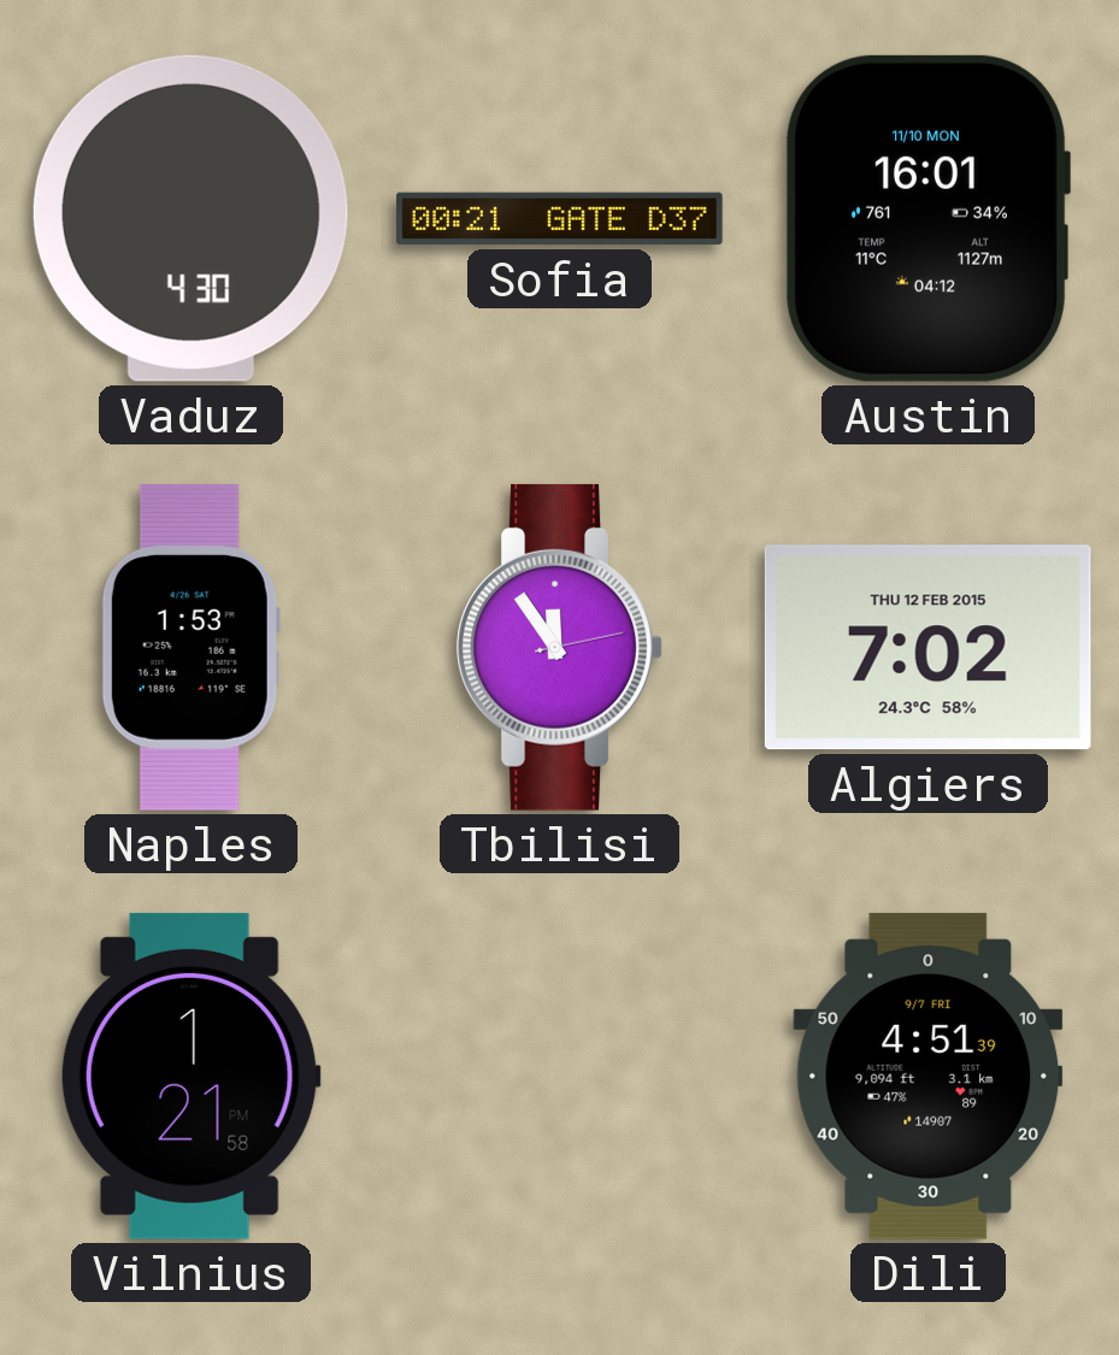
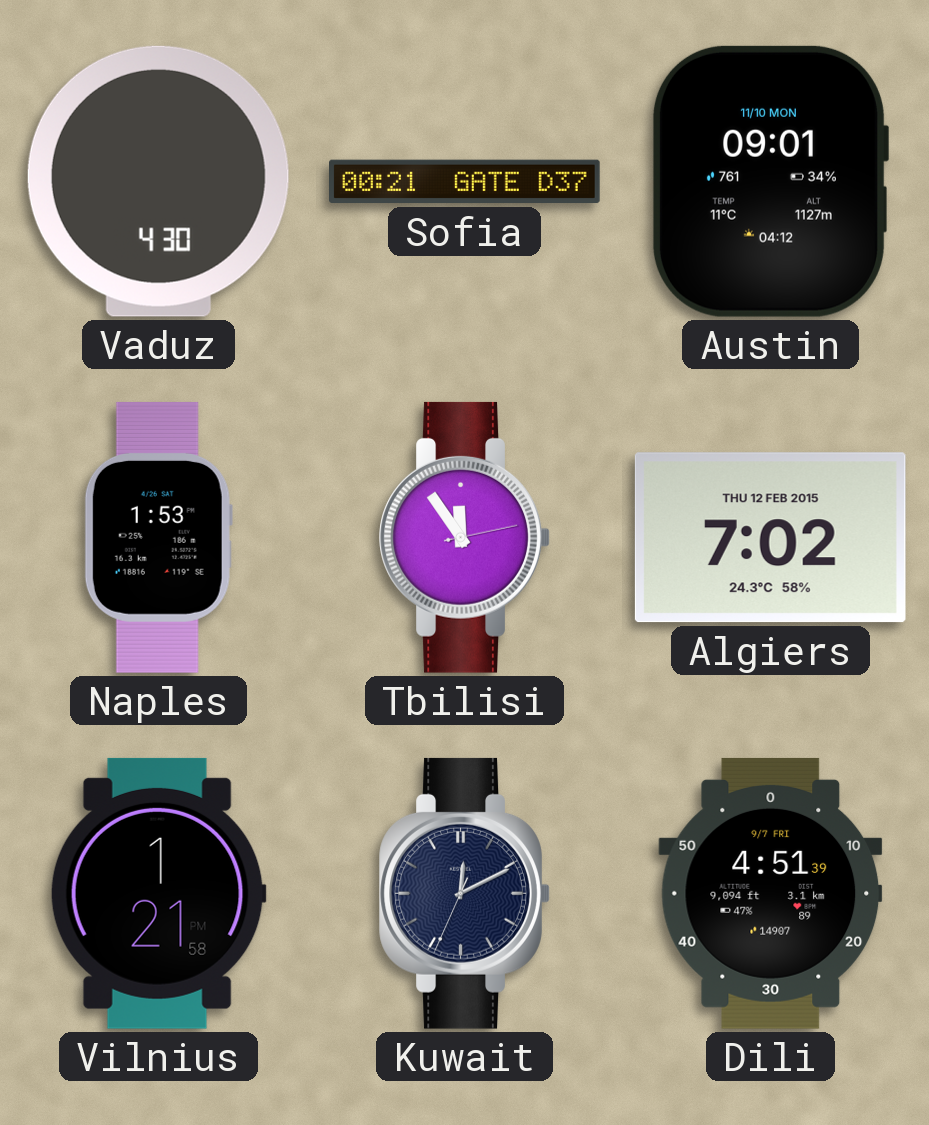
Austin: 16:01 -> 09:01 (770, 181)
Kuwait: none -> 12:10 (464, 893)
